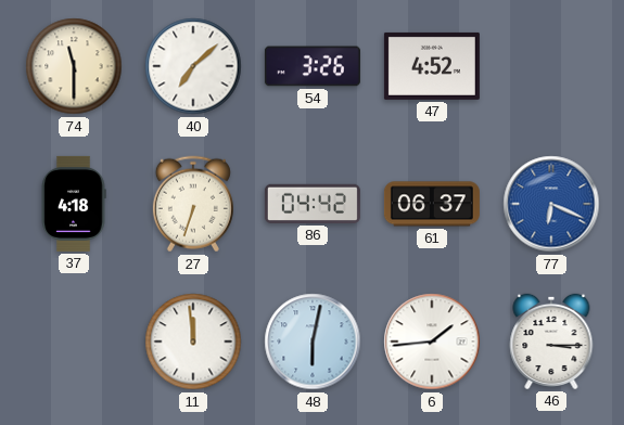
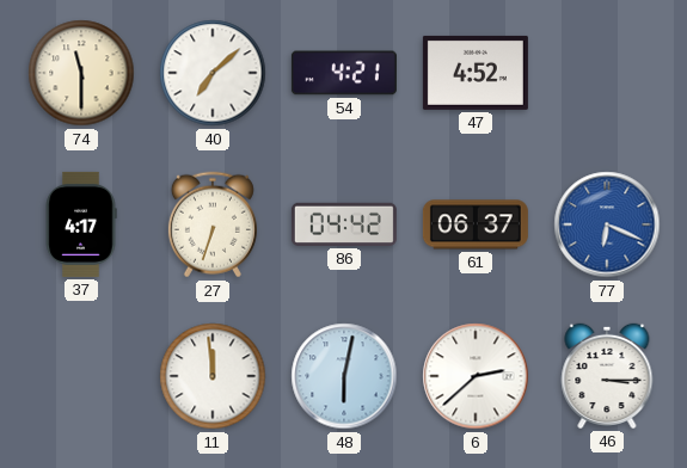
54: 3:26 -> 4:21 (344, 73)
37: 4:18 -> 4:17 (81, 224)
6: 1:44 -> 2:38 (476, 376)
